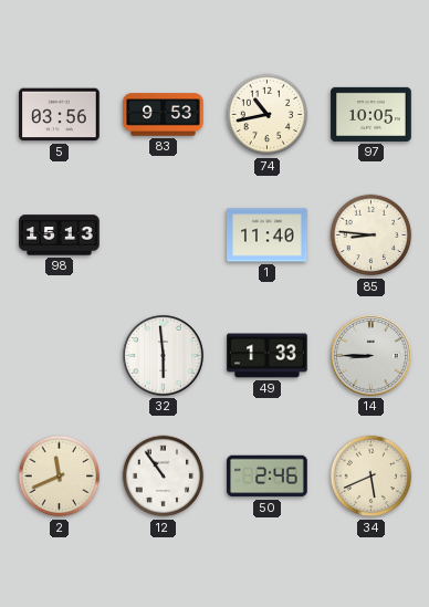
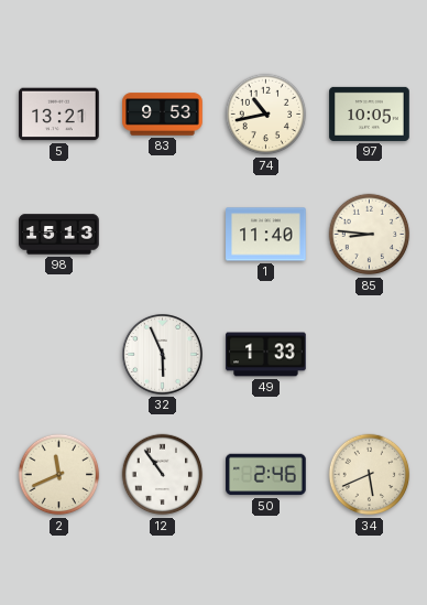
5: 03:56 -> 13:21 (59, 115)
32: 5:59 -> 5:56 (162, 354)
14: 8:45 -> none (370, 355)
